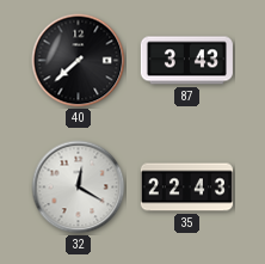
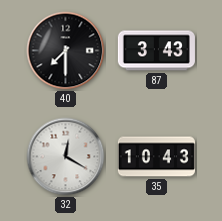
40: 7:38 -> 7:30 (66, 51)
35: 22:43 -> 10:43 (156, 157)
